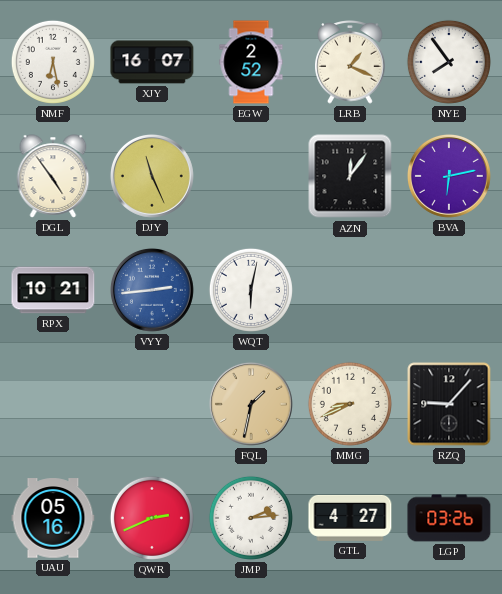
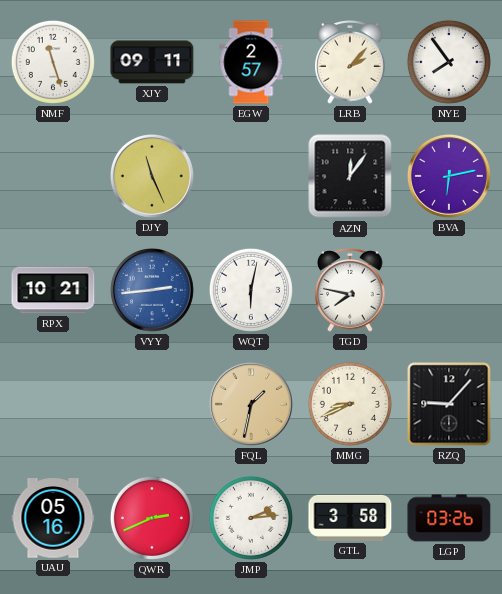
NMF: 6:28 -> 11:27 (53, 62)
XJY: 16:07 -> 09:11 (152, 62)
EGW: 2:52 -> 2:57 (251, 62)
LRB: 1:19 -> 2:07 (350, 63)
DGL: 4:54 -> none (53, 176)
TGD: none -> 7:47 (350, 291)
GTL: 4:27 -> 3:58 (350, 518)
